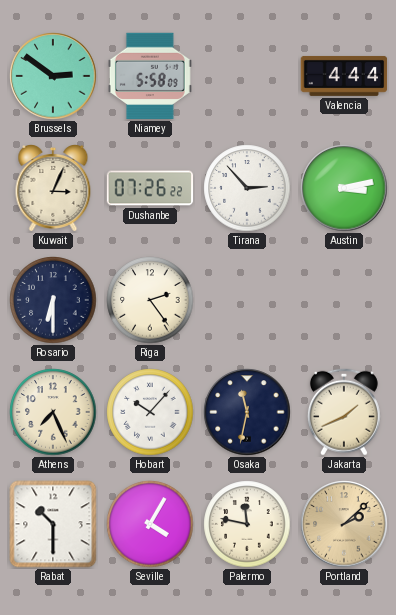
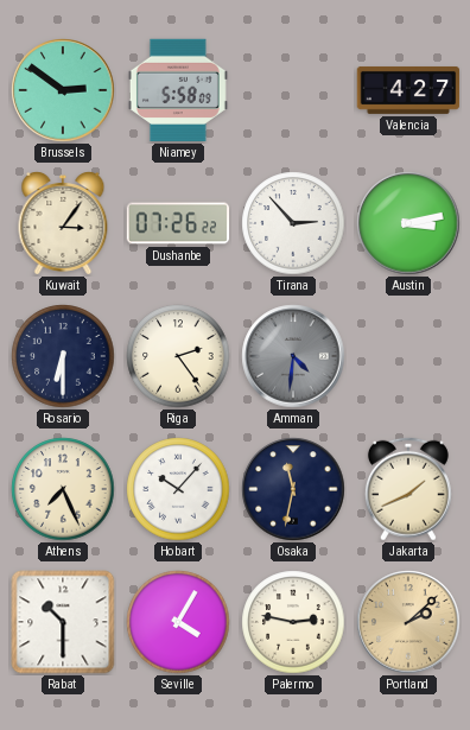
Valencia: 4:44 -> 4:27 (408, 90)
Kuwait: 3:04 -> 3:06 (63, 224)
Amman: none -> 4:31 (293, 356)
Palermo: 11:47 -> 2:47 (293, 622)
